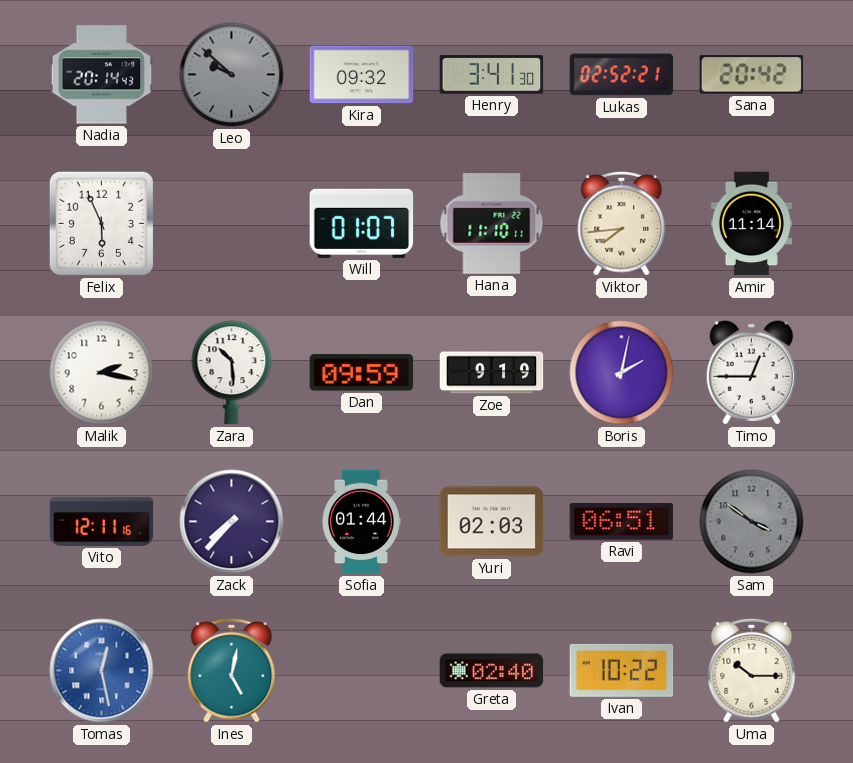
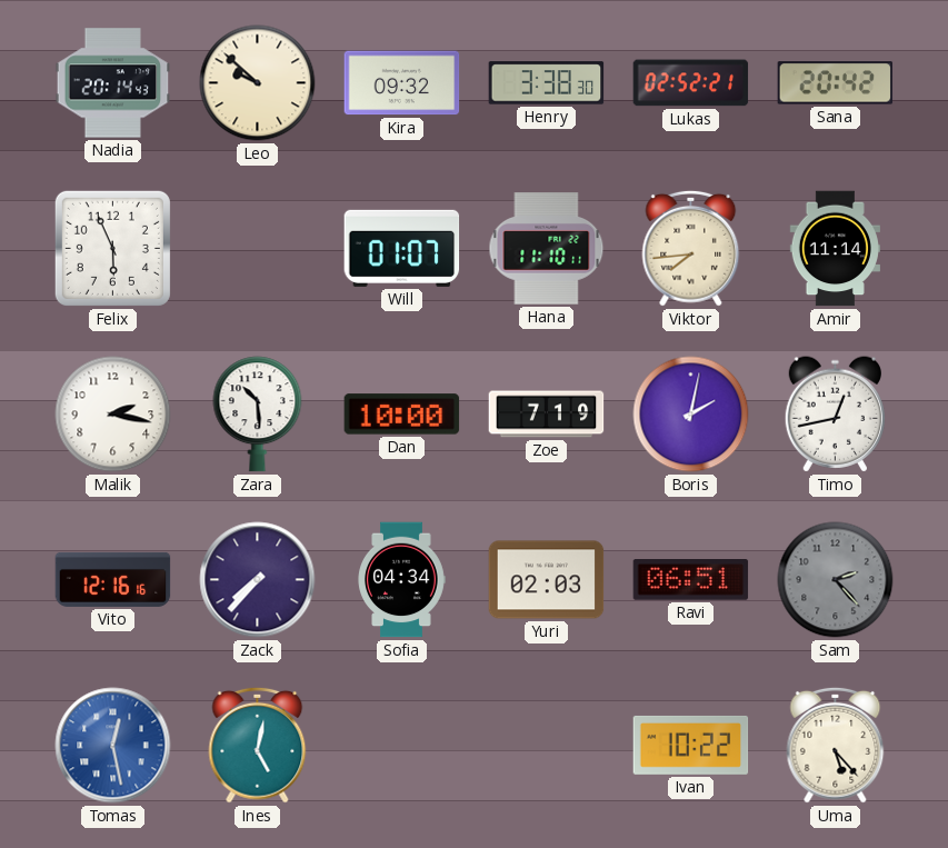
Leo dial: grey -> cream (258, 83)
Henry: 3:41 -> 3:38 (547, 83)
Dan: 09:59 -> 10:00 (402, 415)
Zoe: 9:19 -> 7:19 (547, 415)
Timo: 12:45 -> 12:43 (835, 415)
Vito: 12:11 -> 12:16 (113, 579)
Sofia: 01:44 -> 04:34 (401, 580)
Sam: 3:51 -> 2:23 (836, 580)
Greta: 02:40 -> none (492, 671)
Uma: 10:15 -> 5:23 (836, 745)
